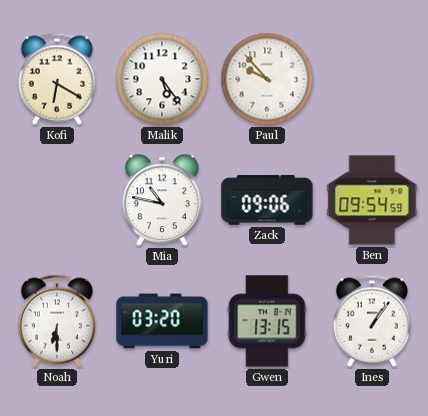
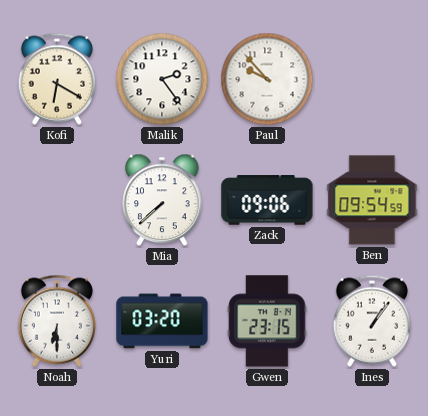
Malik: 5:24 -> 2:24 (162, 79)
Mia: 10:47 -> 7:38 (162, 200)
Gwen: 13:15 -> 23:15 (267, 321)
